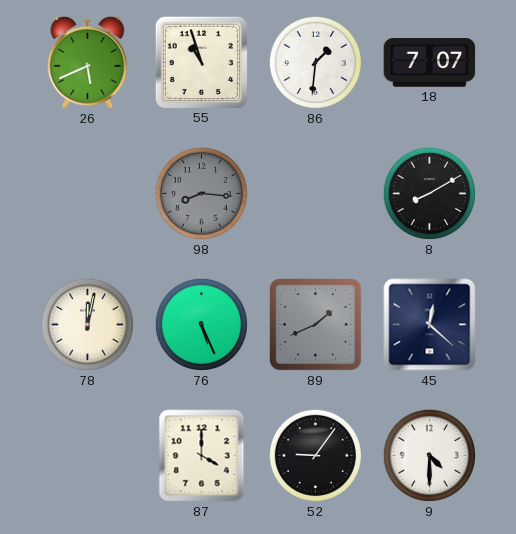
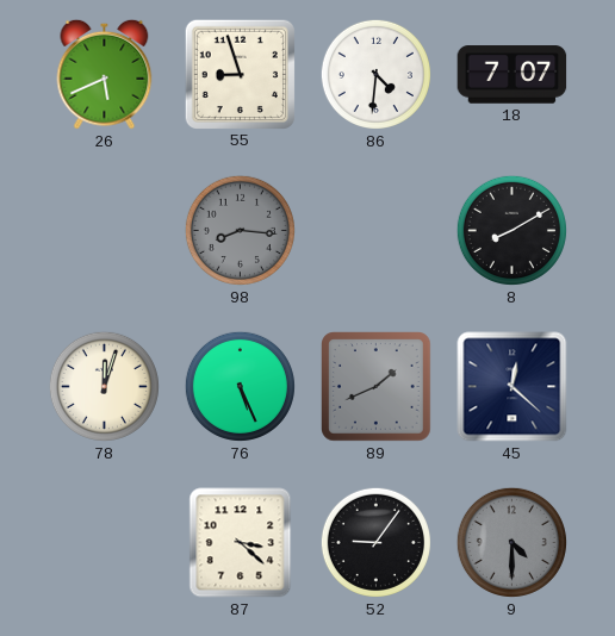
55: 10:57 -> 8:57 (240, 74)
86: 1:31 -> 4:31 (375, 74)
78: 12:02 -> 12:03 (104, 386)
87: 4:00 -> 3:22 (241, 543)
9 dial: white -> grey (511, 542)
